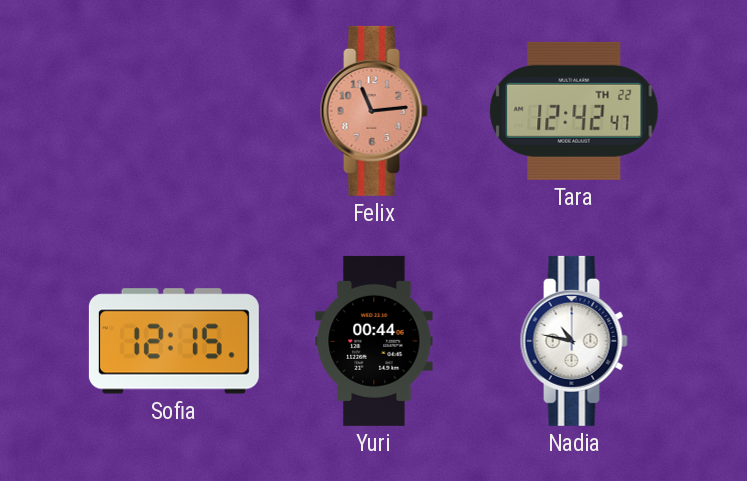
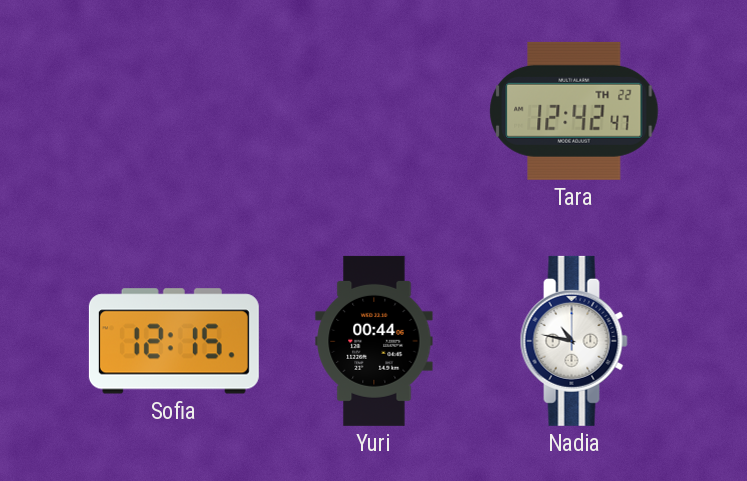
Felix: 11:14 -> none (374, 111)
